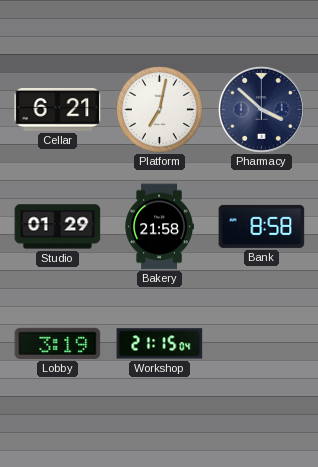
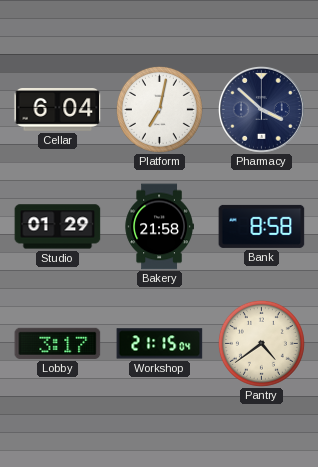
Cellar: 6:21 -> 6:04 (58, 110)
Lobby: 3:19 -> 3:17 (58, 343)
Pantry: none -> 4:39 (261, 343)
